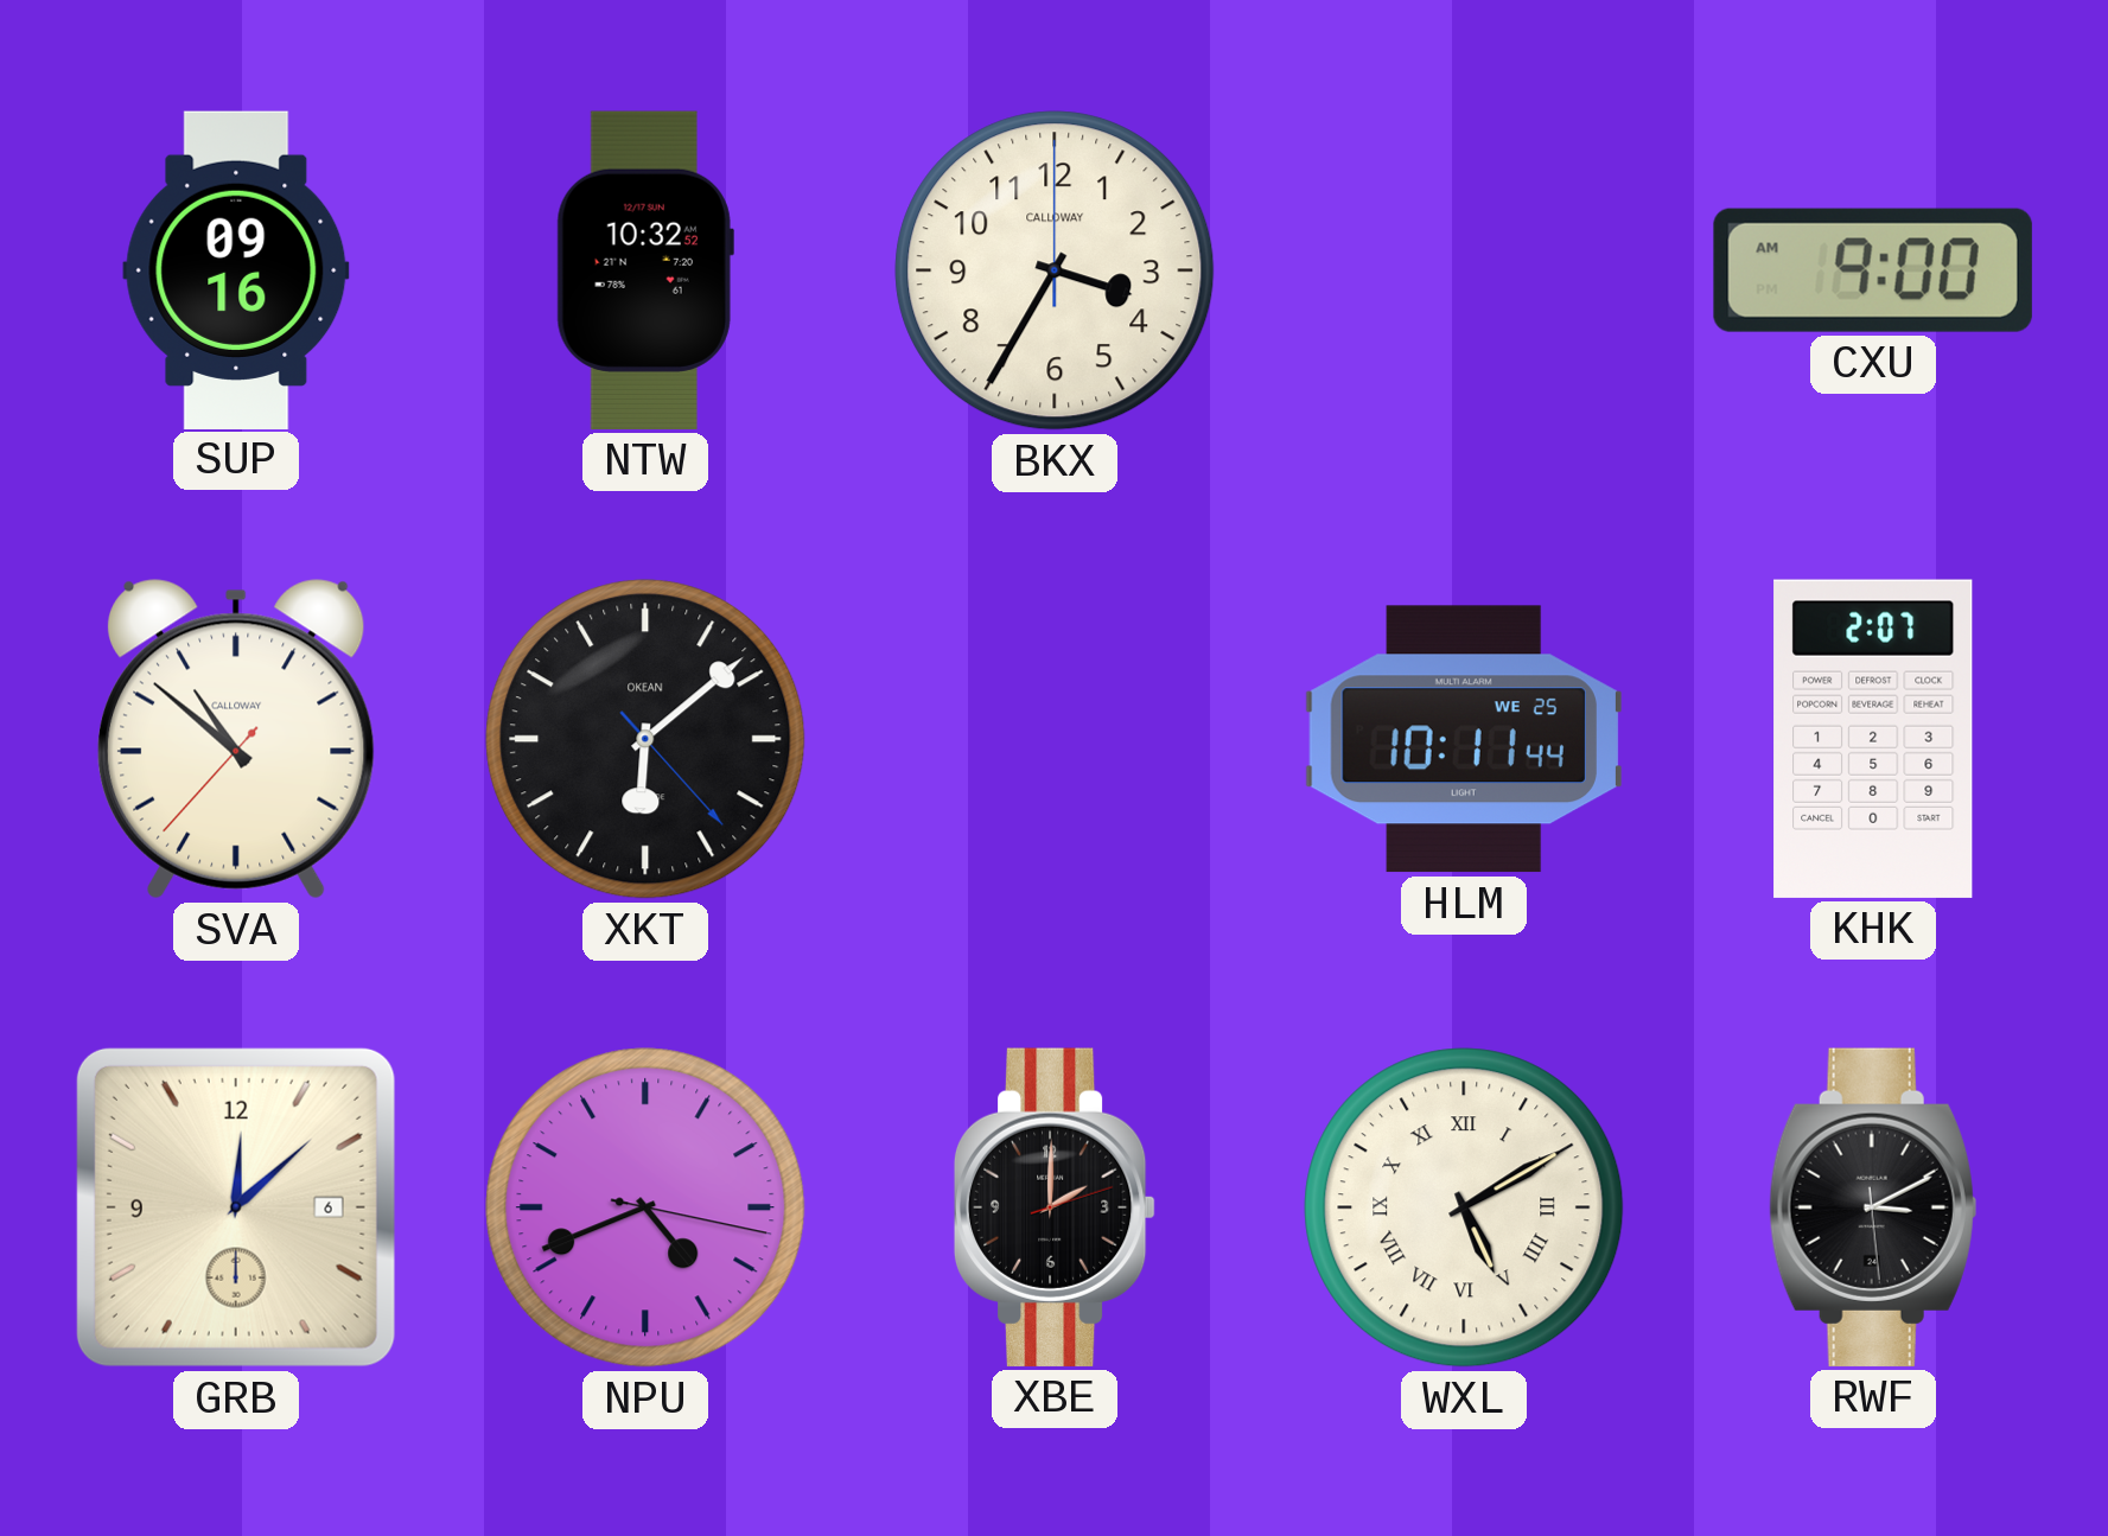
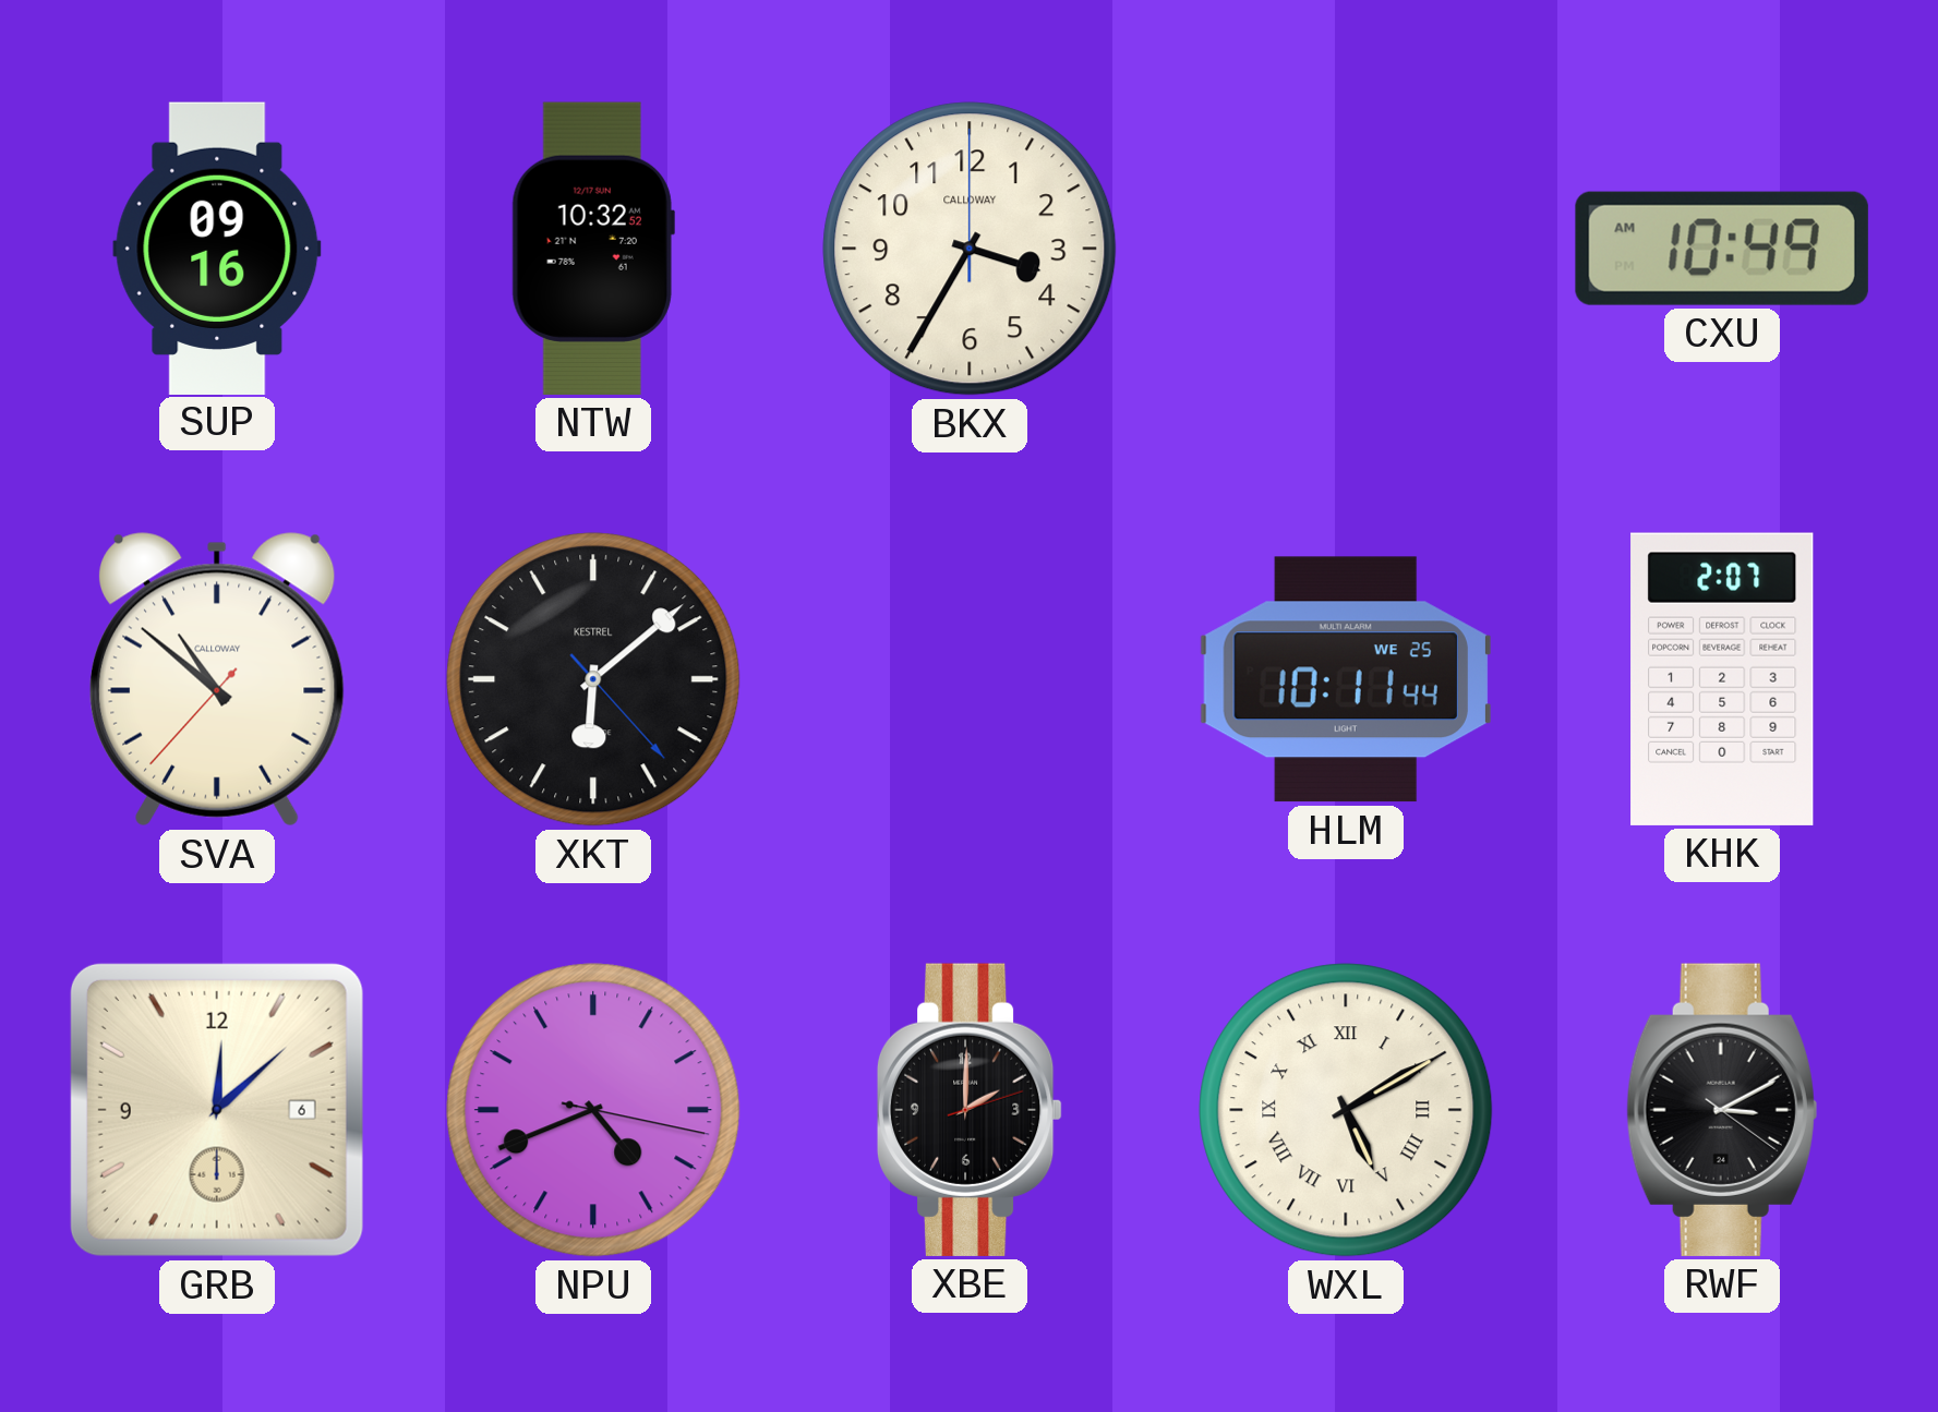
CXU: 9:00 -> 10:49 (1722, 249)
XKT brand: OKEAN -> KESTREL (593, 679)
RWF: 3:10:29 -> 3:10:21 (1722, 1110)
